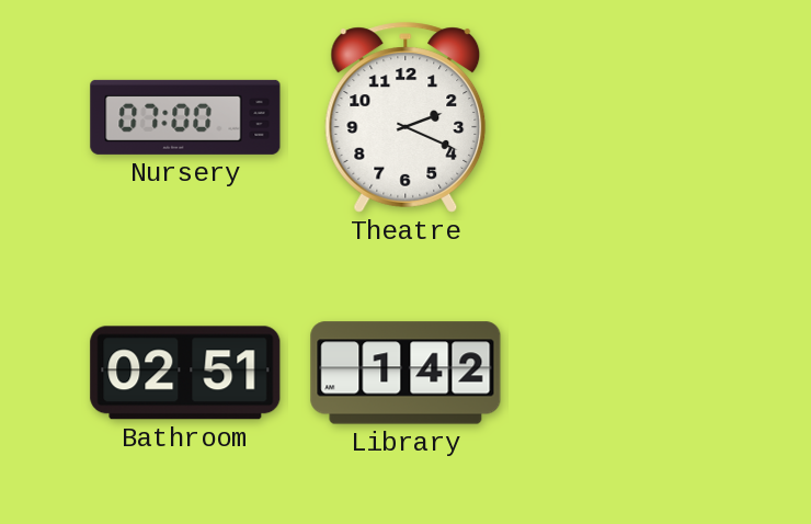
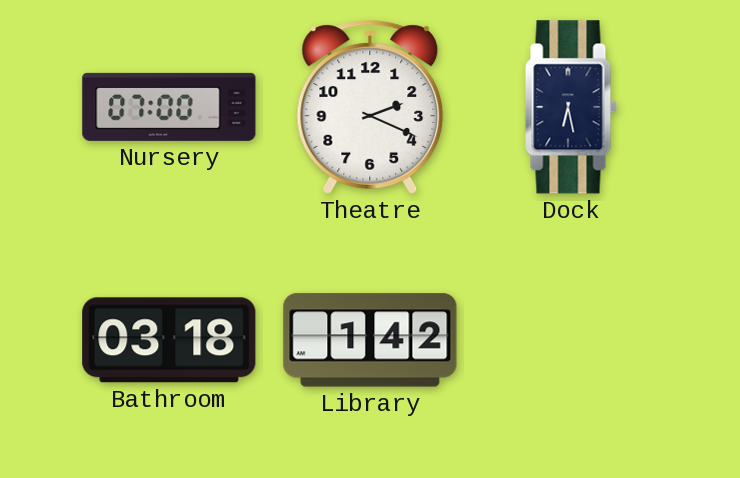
Dock: none -> 6:28 (571, 107)
Bathroom: 02:51 -> 03:18 (169, 340)
